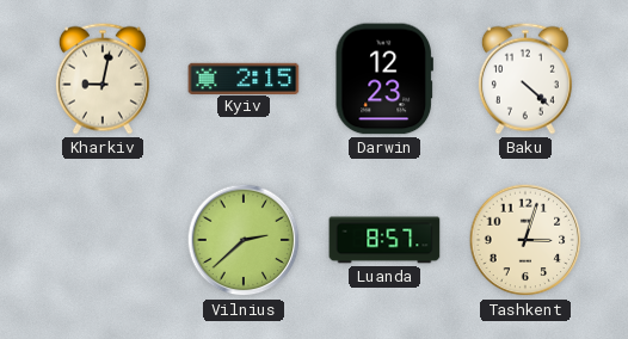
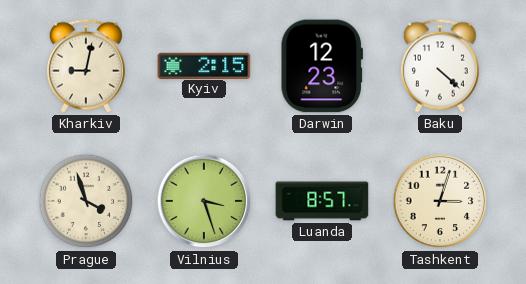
Prague: none -> 3:57 (86, 201)
Vilnius: 2:38 -> 3:27 (204, 201)
